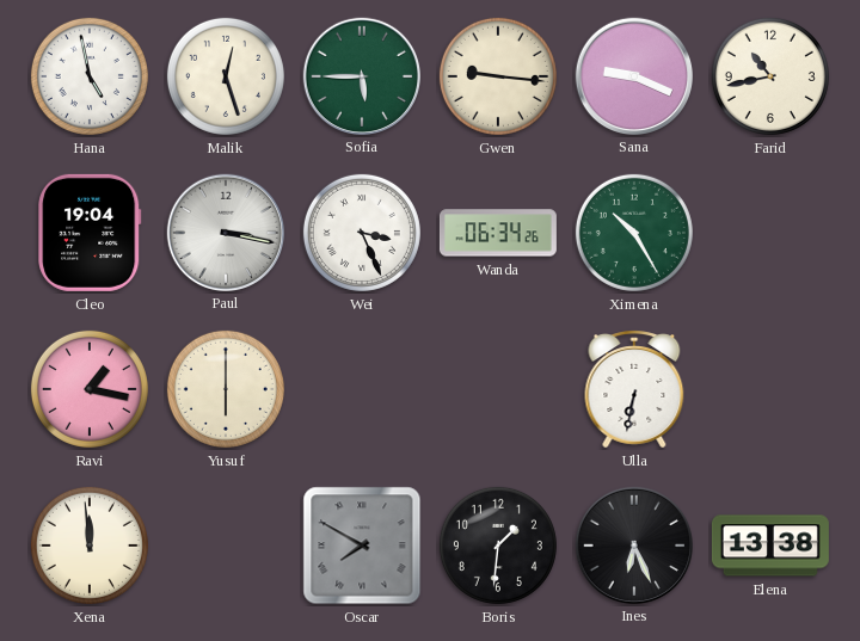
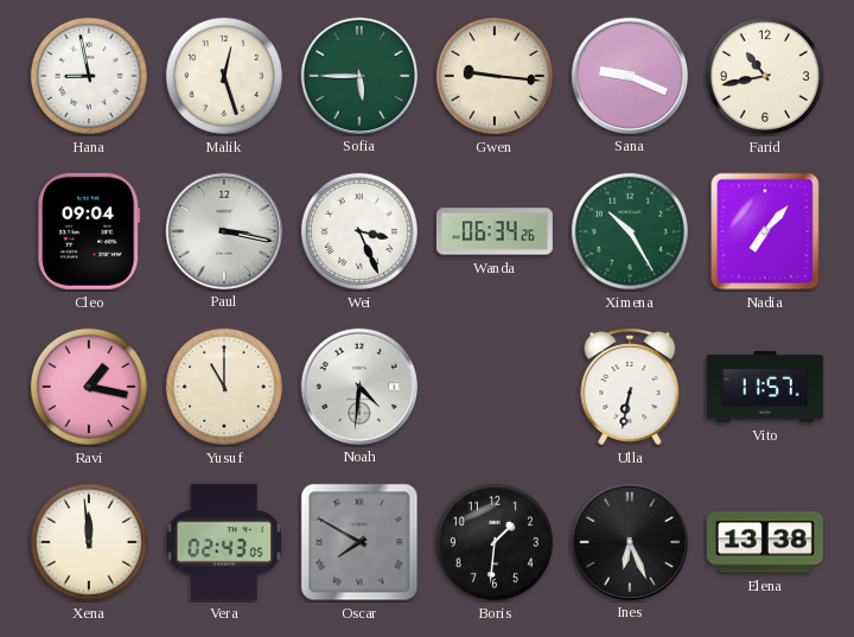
Hana: 4:58 -> 8:58 (89, 76)
Cleo: 19:04 -> 09:04 (89, 231)
Nadia: none -> 7:07 (765, 231)
Yusuf: 6:00 -> 11:00 (224, 387)
Noah: none -> 4:31 (358, 386)
Vito: none -> 11:57 (765, 387)
Vera: none -> 02:43 (224, 542)
